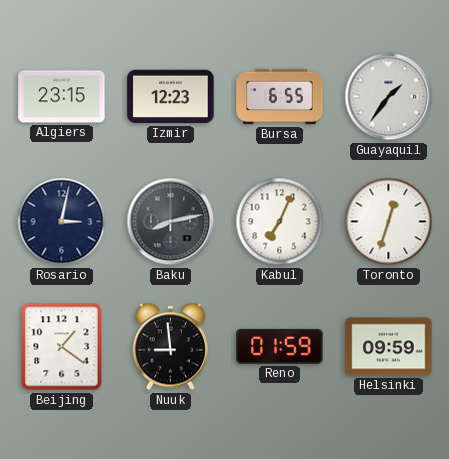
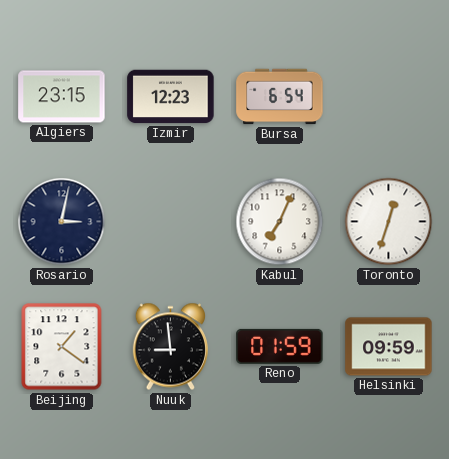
Bursa: 6:55 -> 6:54 (280, 97)
Guayaquil: 1:36 -> none (389, 97)
Baku: 8:13 -> none (171, 222)
